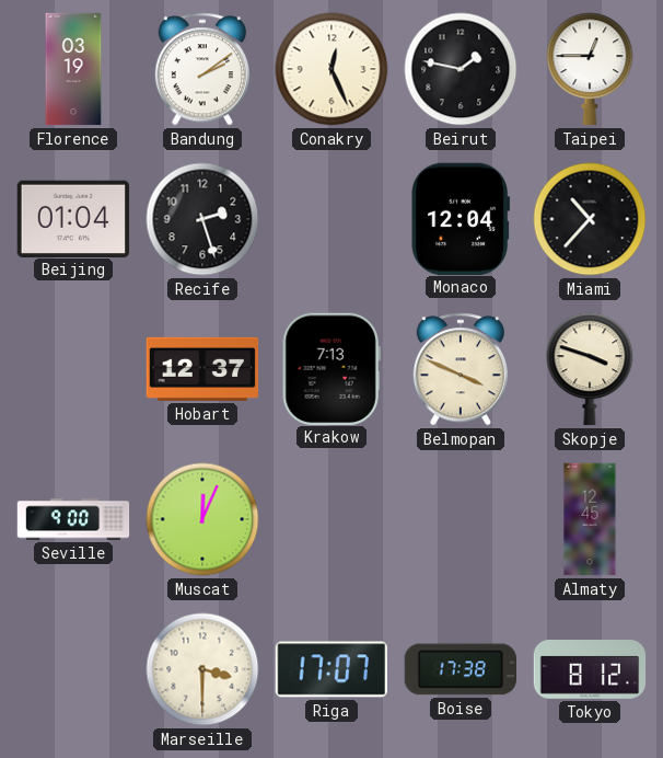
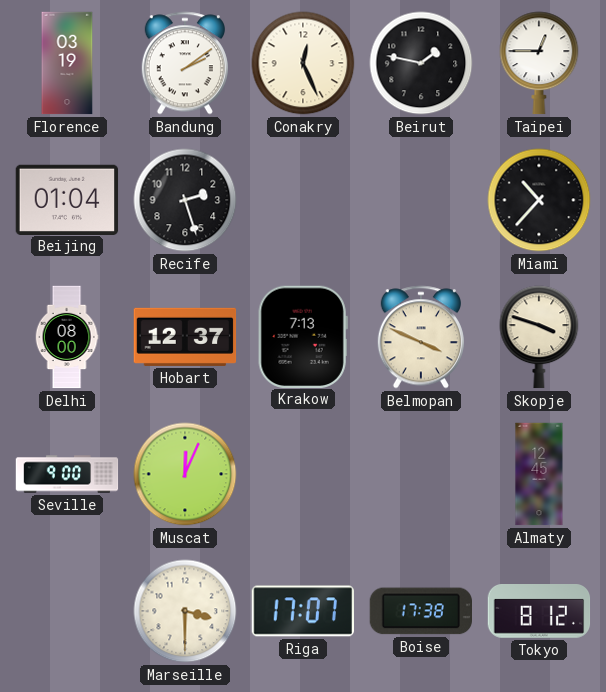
Monaco: 12:04 -> none (461, 218)
Delhi: none -> 08:00 (67, 337)
